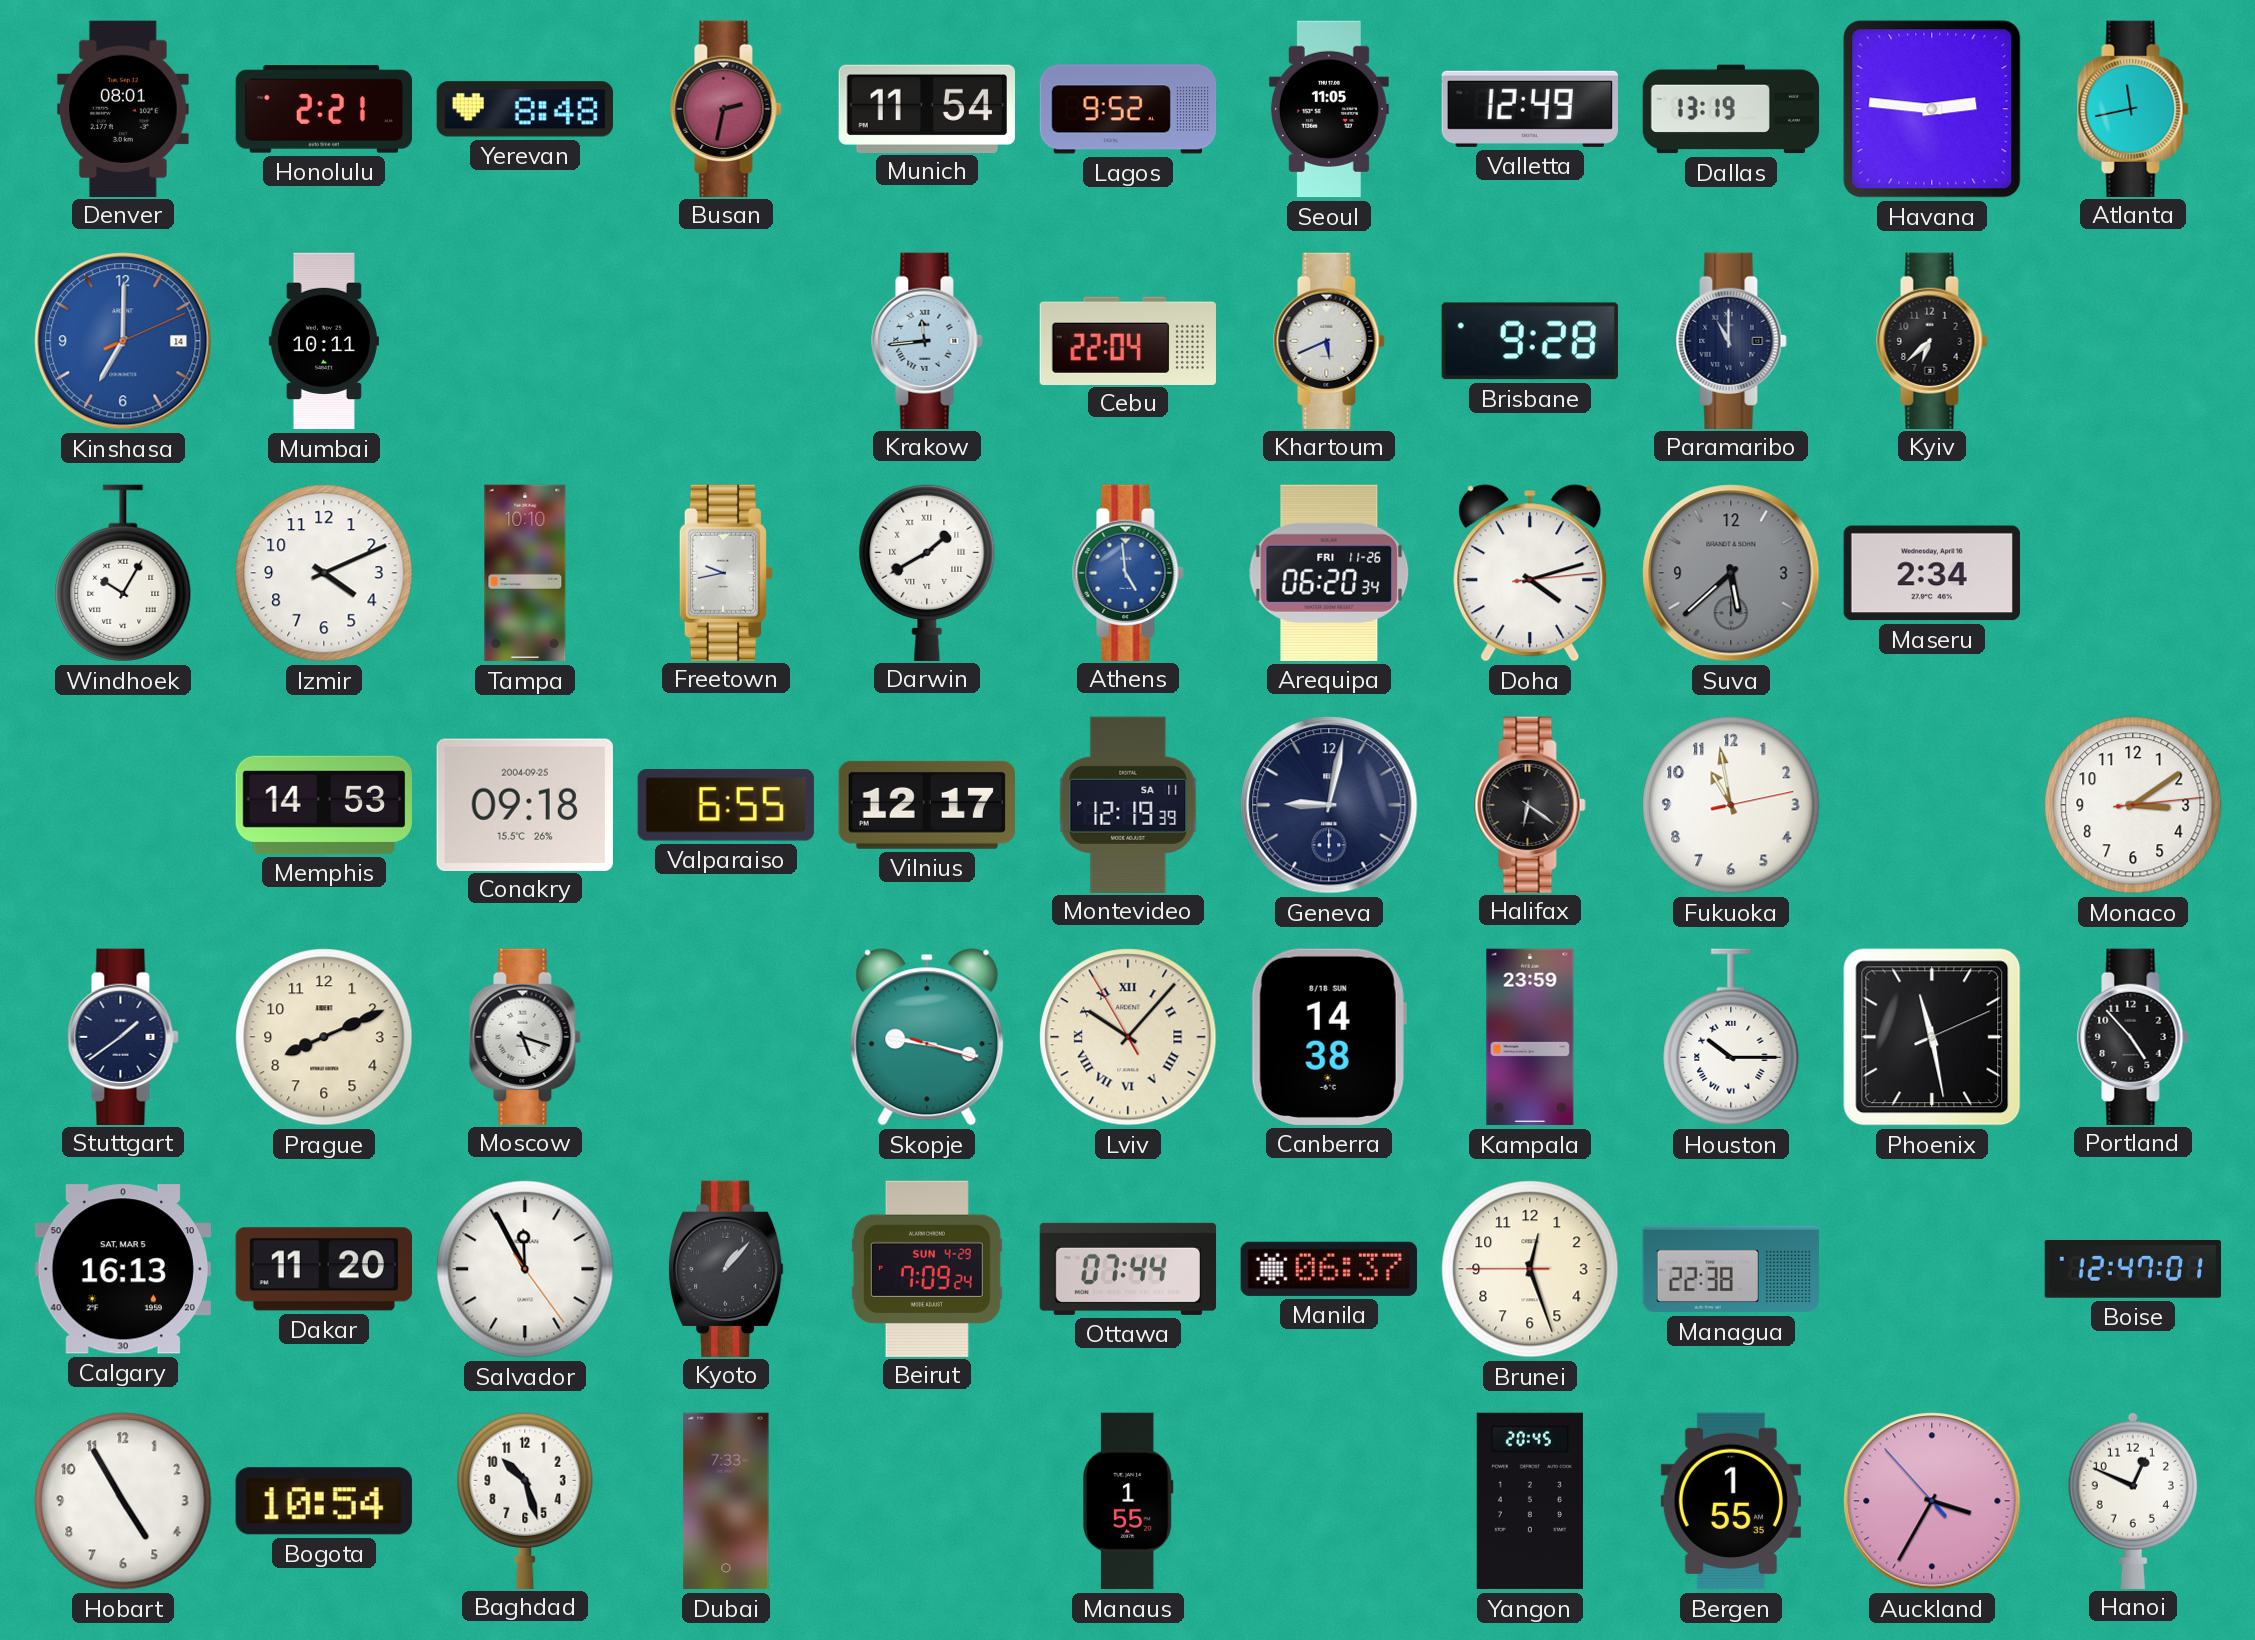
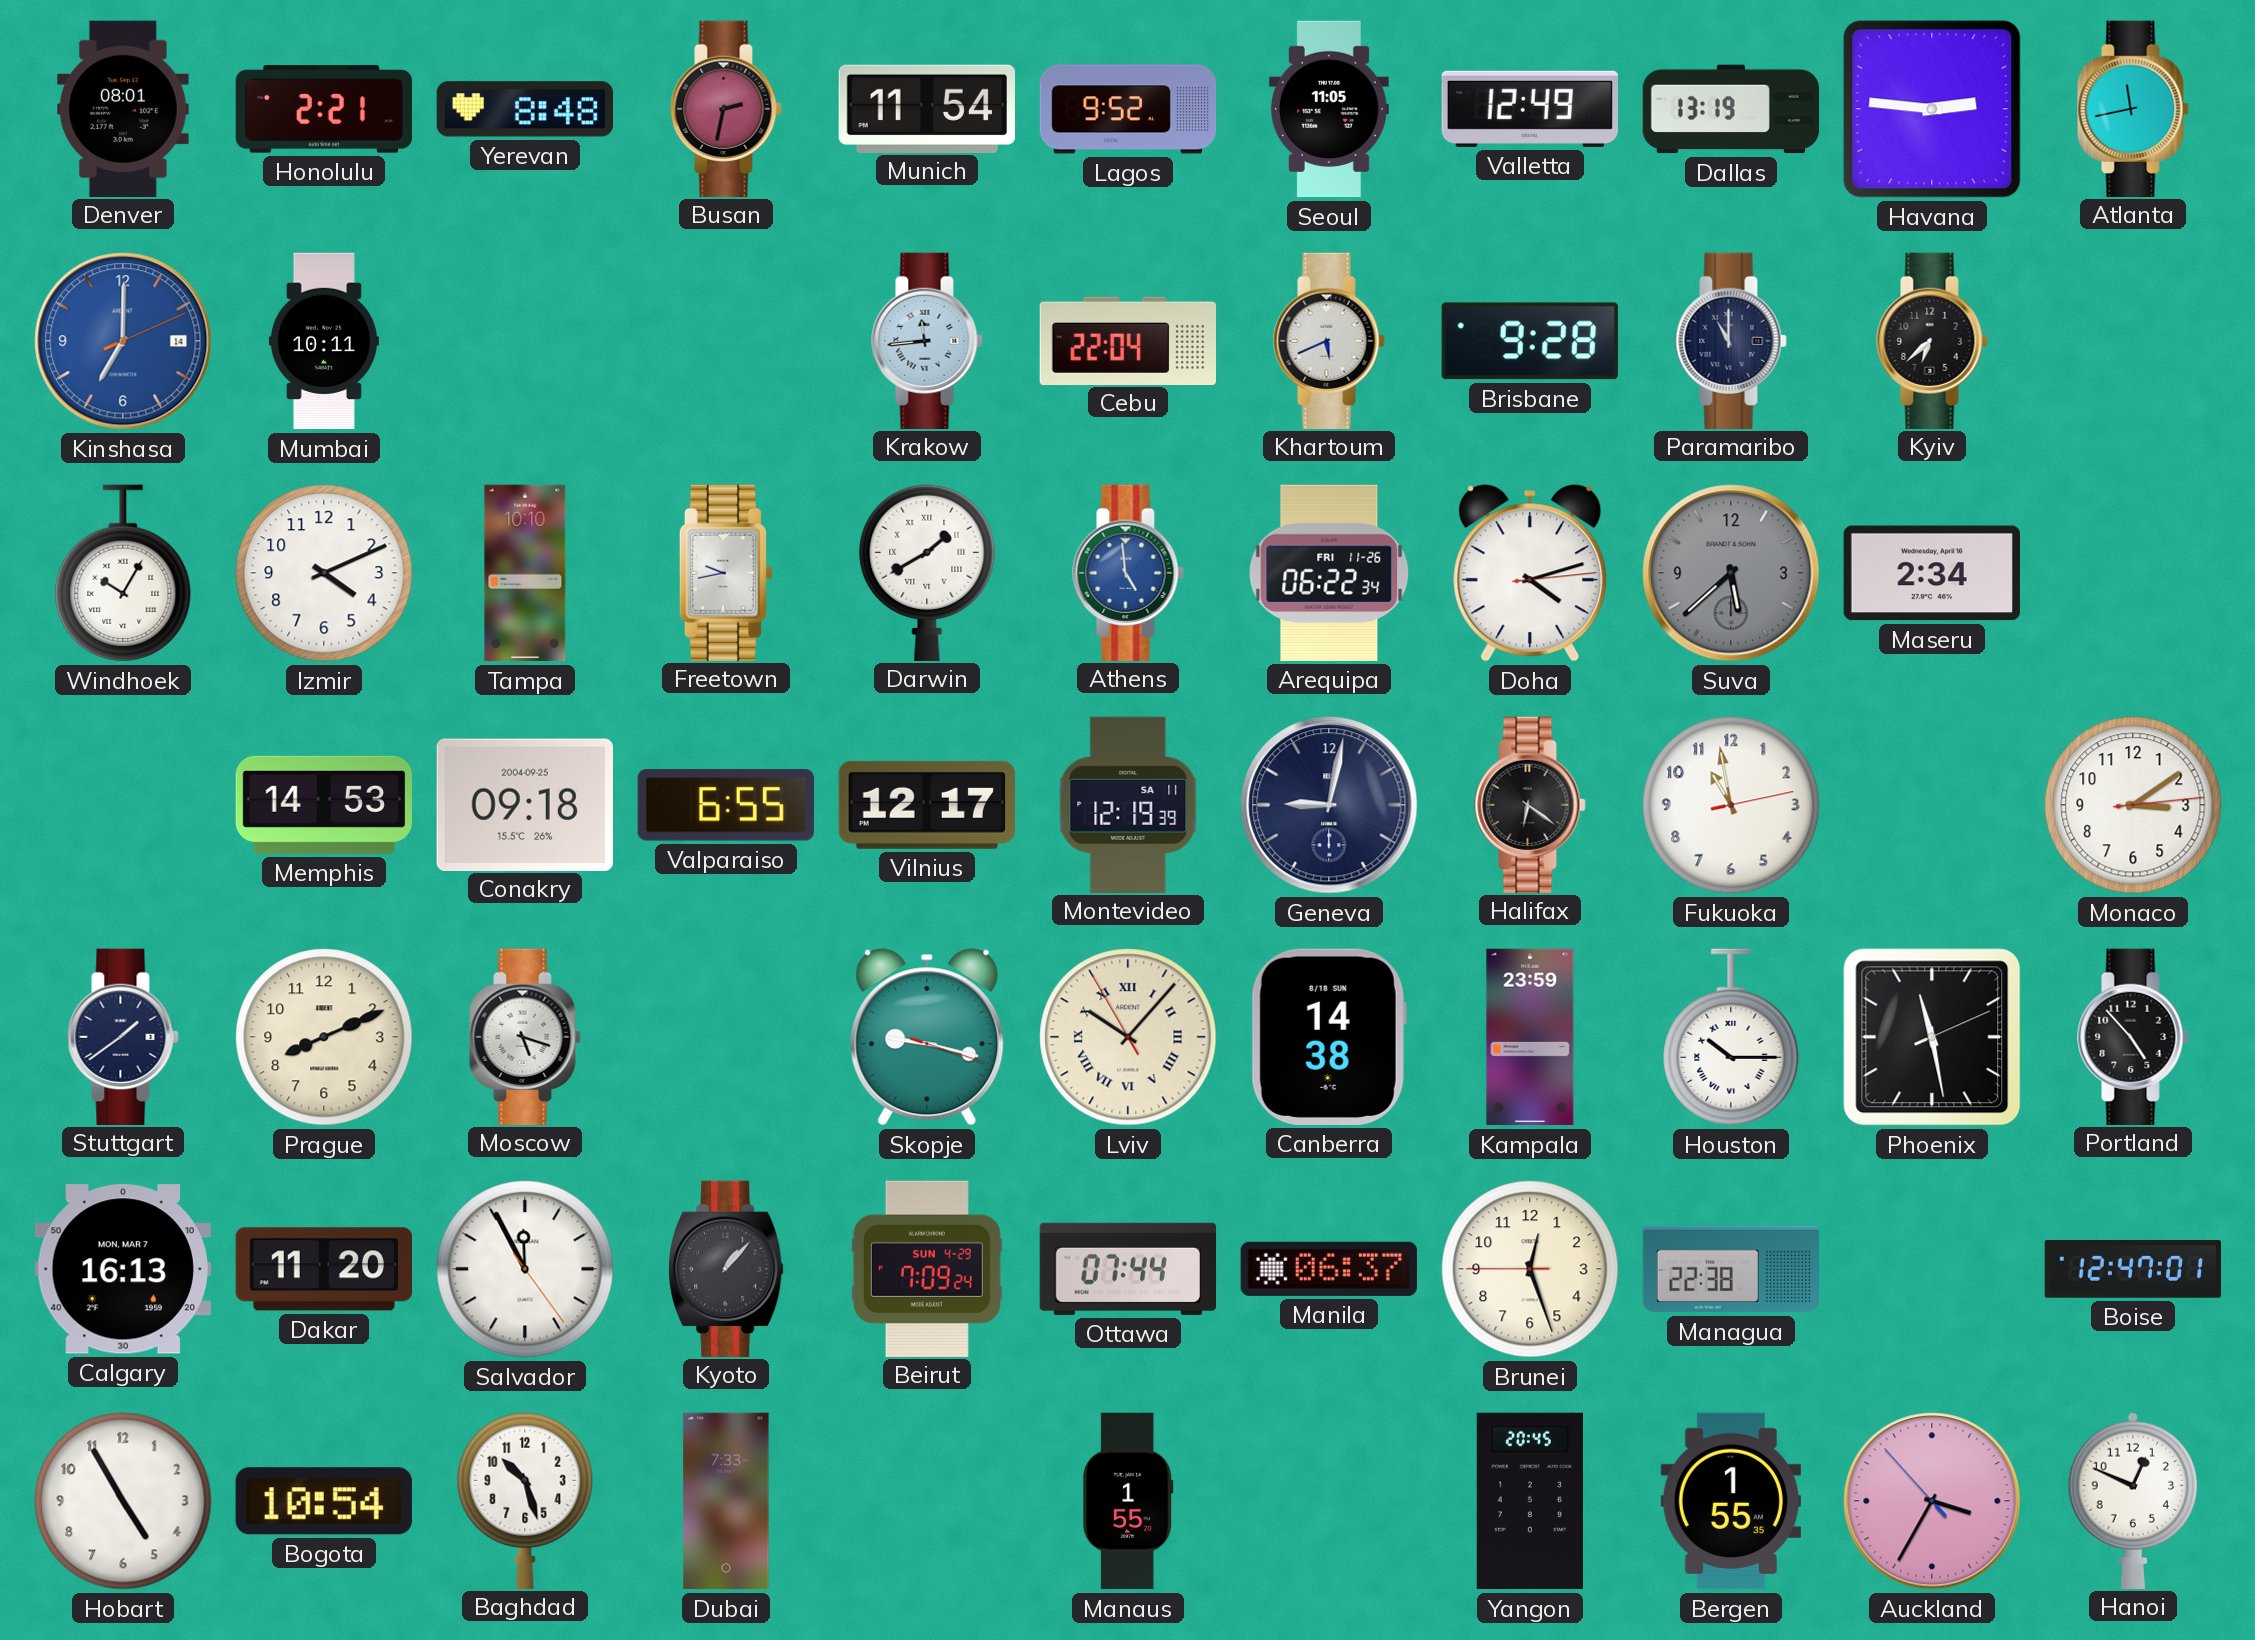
Arequipa: 06:20 -> 06:22 (1329, 573)
Calgary date: SAT, MAR 5 -> MON, MAR 7 (123, 1269)
